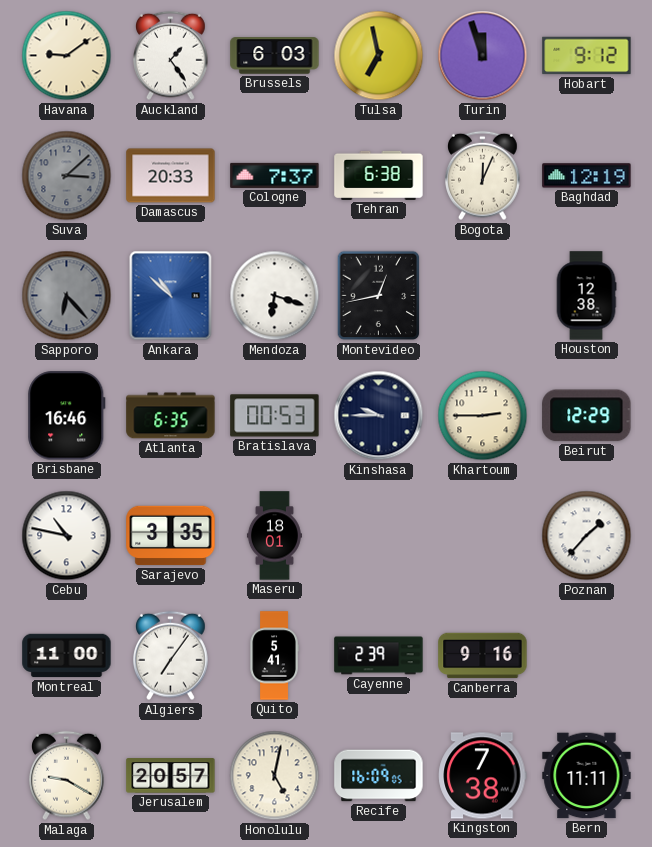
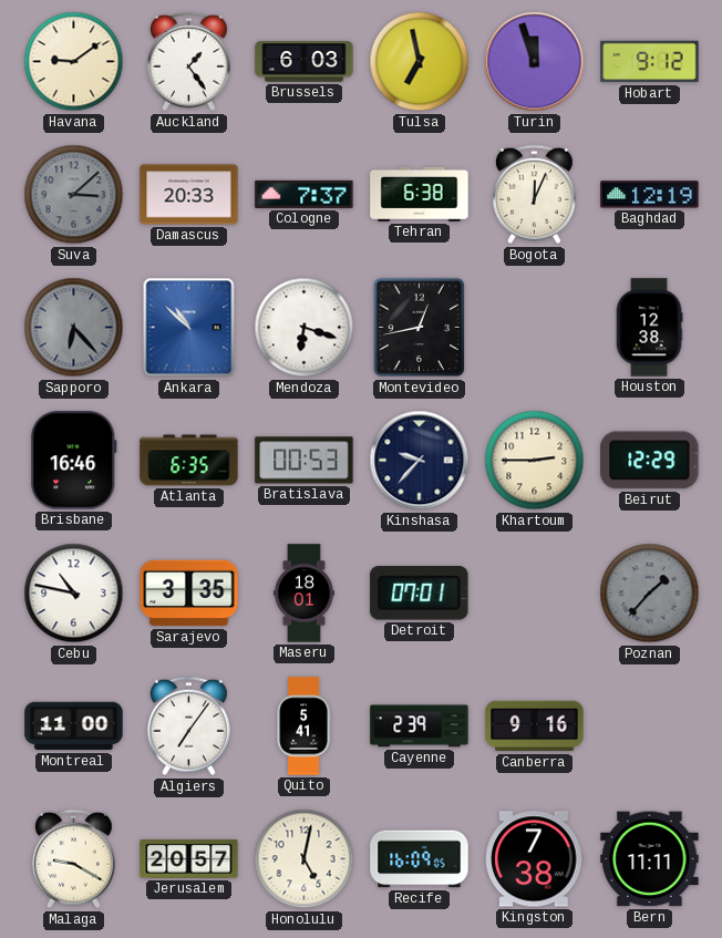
Kinshasa: 9:45 -> 9:37 (420, 461)
Detroit: none -> 07:01 (420, 594)
Poznan dial: white -> grey (650, 594)
